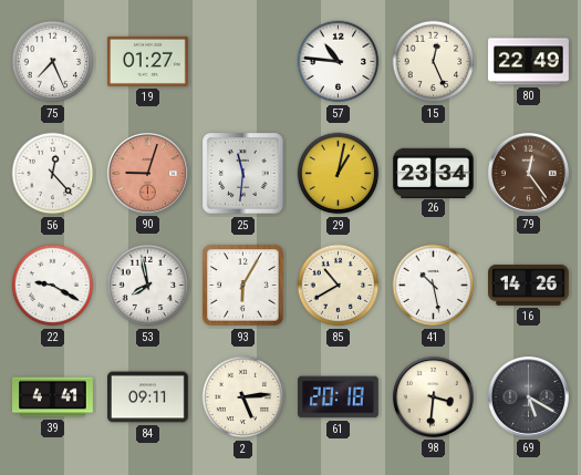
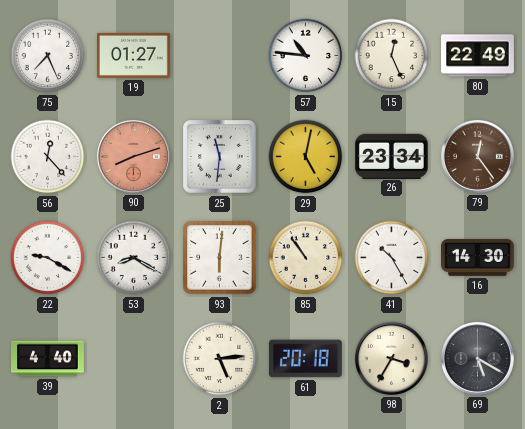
90: 9:03 -> 8:12 (133, 156)
29: 1:02 -> 5:02 (306, 157)
53: 7:58 -> 8:20 (134, 258)
93: 6:05 -> 6:01 (220, 258)
85: 10:40 -> 10:54 (306, 258)
41: 10:28 -> 10:25 (392, 258)
16: 14:26 -> 14:30 (478, 257)
39: 4:41 -> 4:40 (48, 359)
84: 09:11 -> none (148, 397)
98: 3:31 -> 3:35 (391, 358)
